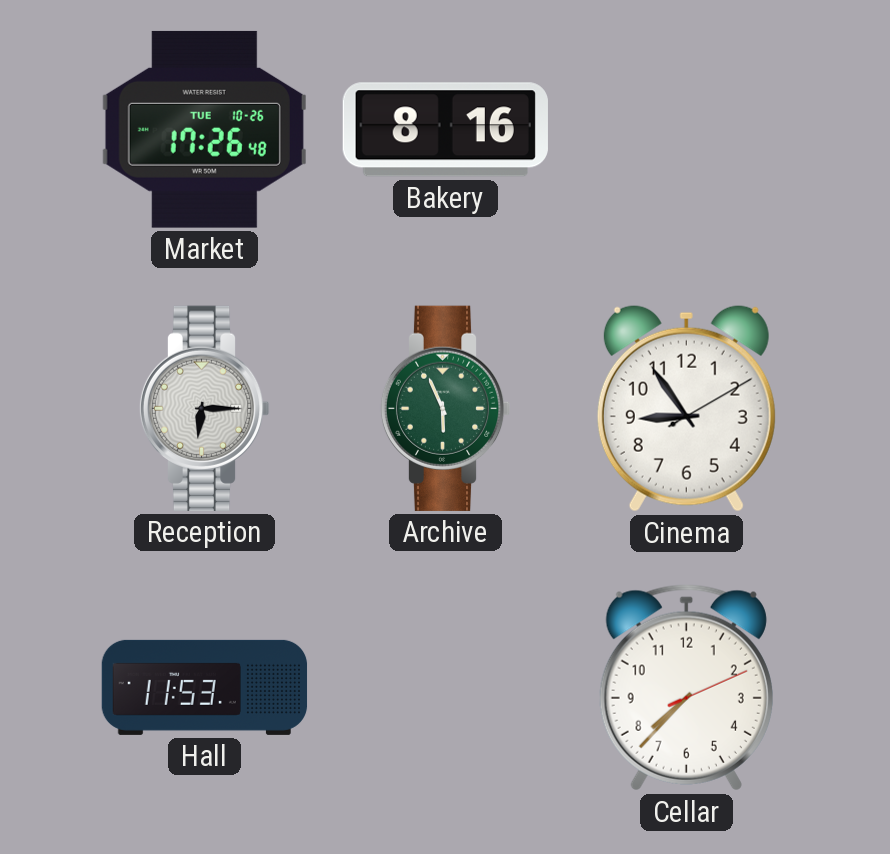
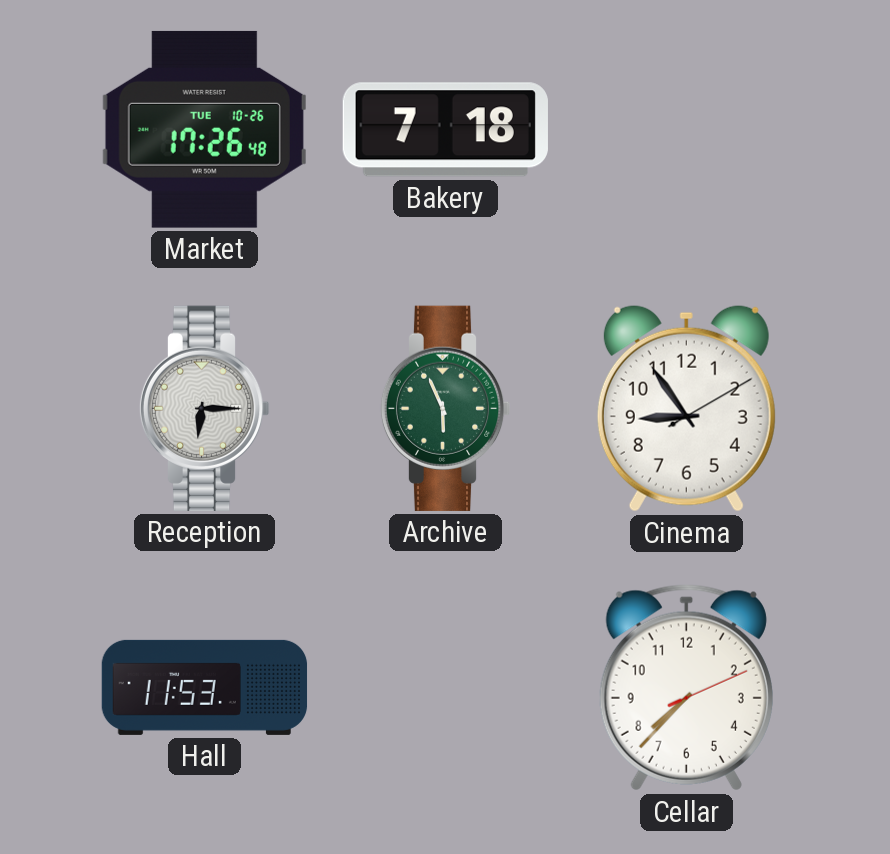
Bakery: 8:16 -> 7:18 (445, 130)
